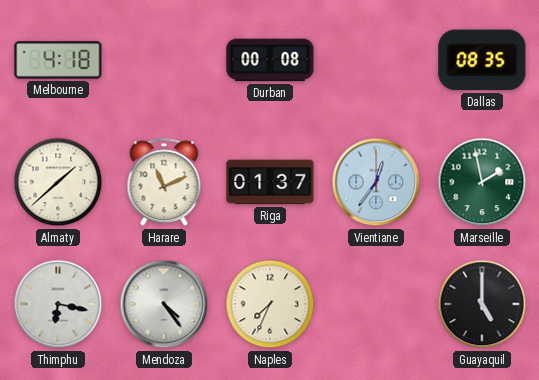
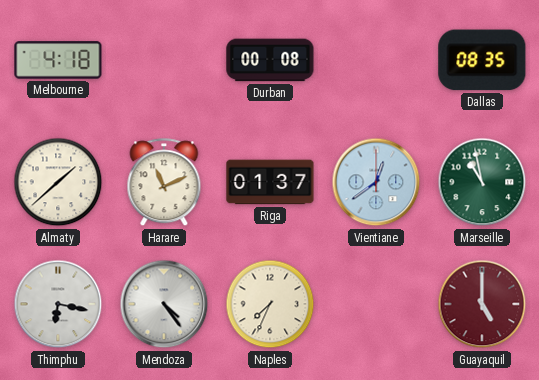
Vientiane: 12:36 -> 12:39 (376, 182)
Marseille: 1:58 -> 10:58 (482, 182)
Guayaquil dial: black -> burgundy (482, 304)
